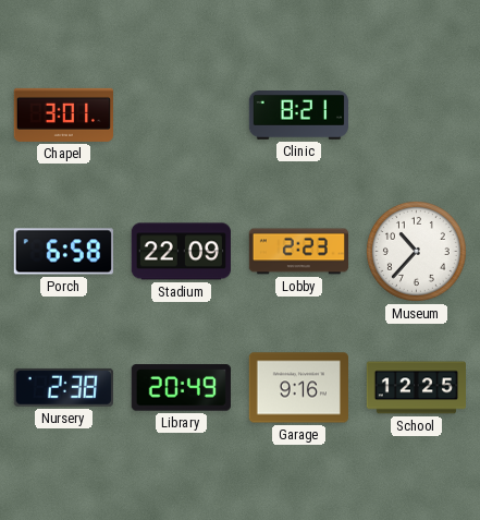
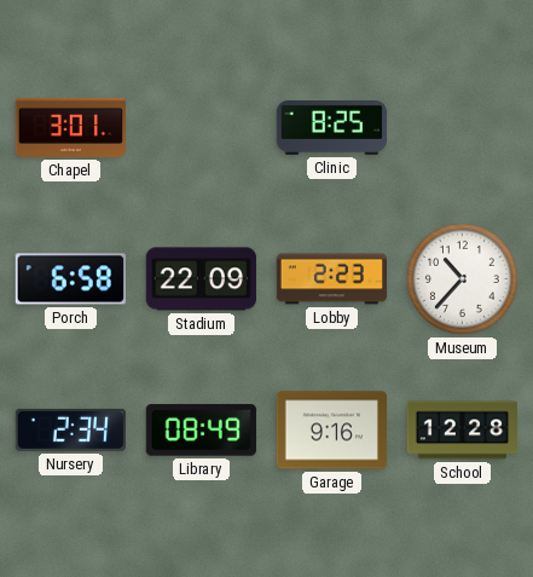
Clinic: 8:21 -> 8:25 (331, 128)
Nursery: 2:38 -> 2:34 (70, 429)
Library: 20:49 -> 08:49 (201, 431)
School: 12:25 -> 12:28 (462, 431)
